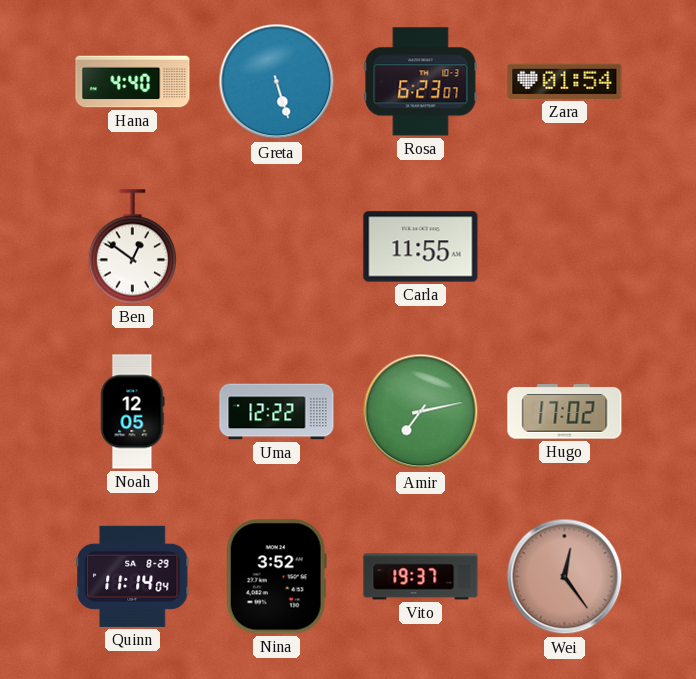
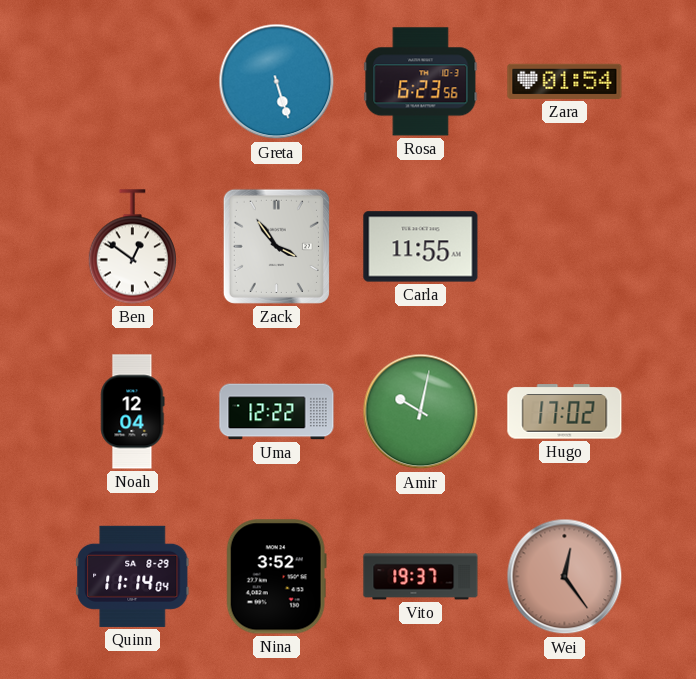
Hana: 4:40 -> none (133, 82)
Rosa: 6:23:07 -> 6:23:56 (421, 82)
Zack: none -> 3:54 (276, 246)
Noah: 12:05 -> 12:04 (133, 412)
Amir: 7:13 -> 10:02 (421, 412)
